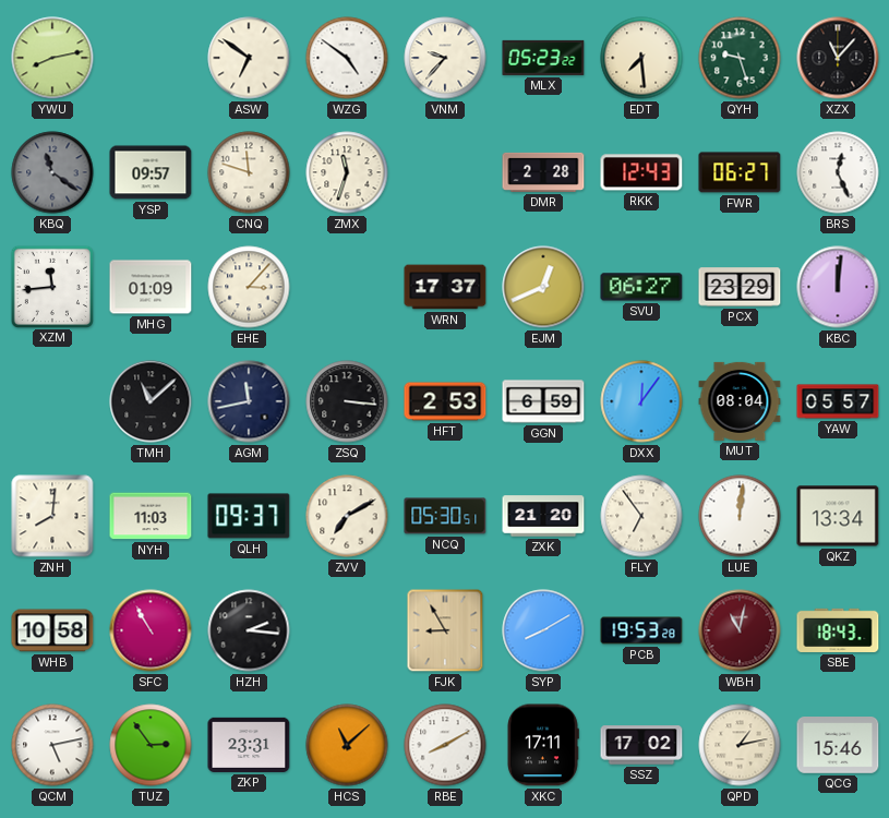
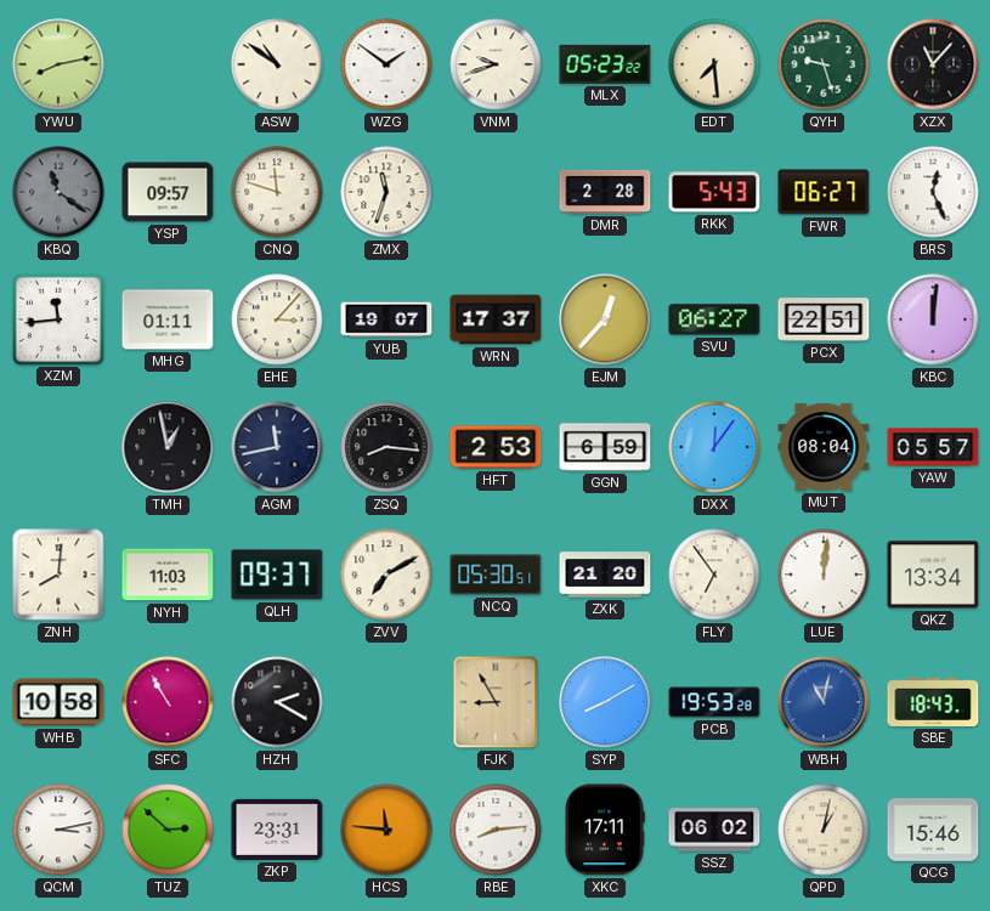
ASW: 6:51 -> 10:51 (277, 64)
WZG: 4:51 -> 1:51 (386, 64)
VNM: 9:37 -> 9:42 (496, 64)
RKK: 12:43 -> 5:43 (714, 192)
MHG: 01:09 -> 01:11 (168, 319)
YUB: none -> 19:07 (386, 319)
EJM: 12:41 -> 12:37 (605, 319)
PCX: 23:29 -> 22:51 (824, 319)
TMH: 11:08 -> 12:58 (168, 447)
ZSQ: 3:16 -> 8:16 (386, 447)
HZH: 2:16 -> 2:20 (277, 702)
WBH dial: burgundy -> blue (824, 702)
QCM: 5:13 -> 3:13 (58, 830)
TUZ: 2:54 -> 2:52 (168, 830)
HCS: 11:08 -> 11:46 (386, 830)
RBE: 8:10 -> 8:14 (496, 830)
SSZ: 17:02 -> 06:02 (714, 830)
QPD: 1:13 -> 1:02 (824, 830)
